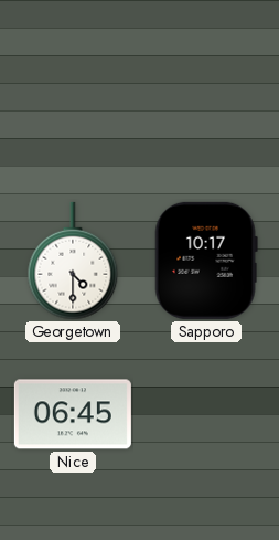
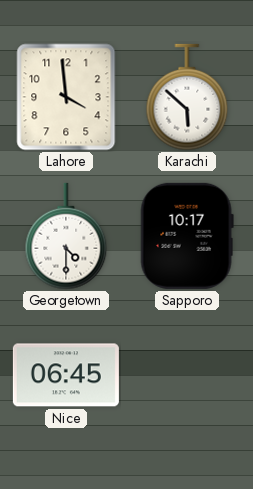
Lahore: none -> 3:59 (66, 97)
Karachi: none -> 5:52 (187, 97)
